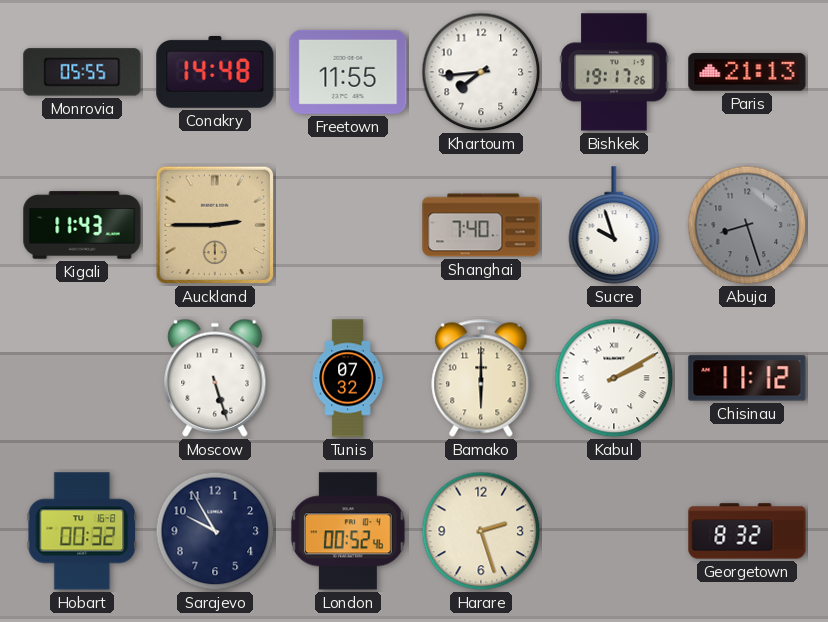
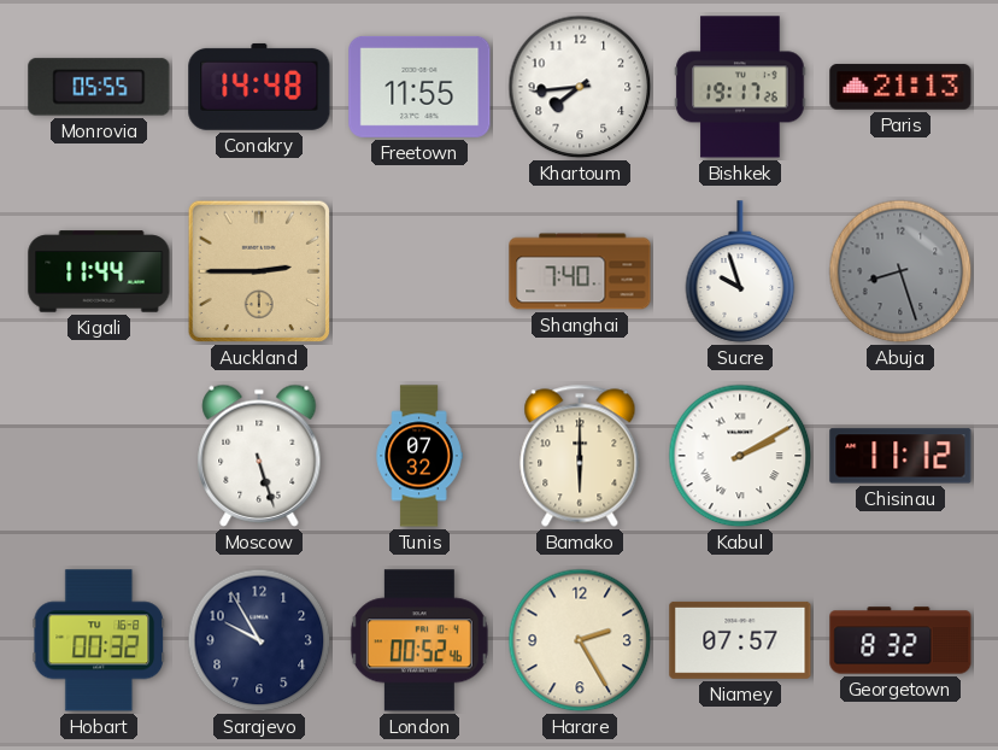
Kigali: 11:43 -> 11:44 (99, 271)
Harare: 2:27 -> 2:25 (580, 640)
Niamey: none -> 07:57 (740, 640)
